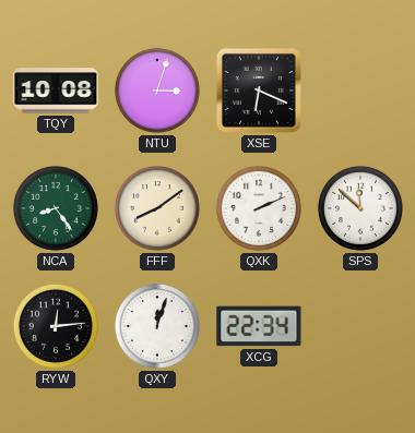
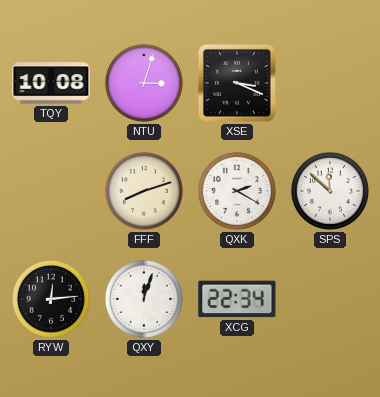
XSE: 6:19 -> 3:19 (237, 83)
NCA: 8:24 -> none (56, 208)
FFF: 8:09 -> 8:12 (144, 191)
QXK: 2:11 -> 2:20 (237, 191)
